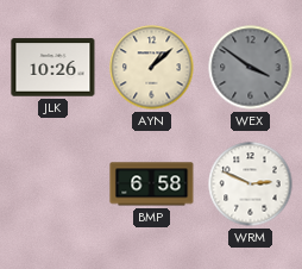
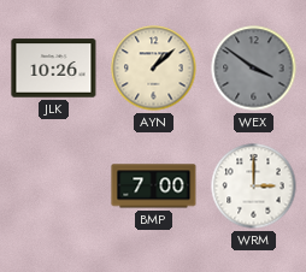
BMP: 6:58 -> 7:00 (154, 187)
WRM: 2:49 -> 3:00 (254, 187)
